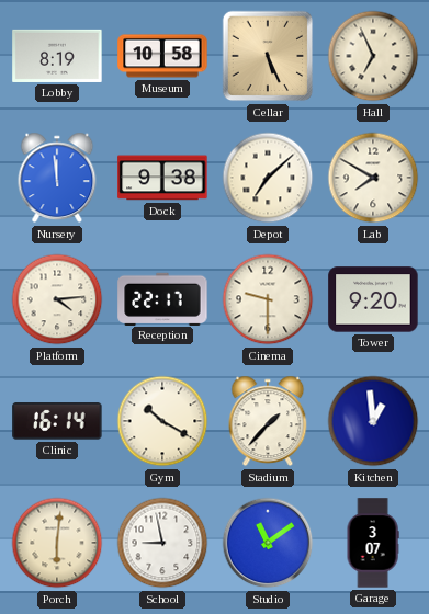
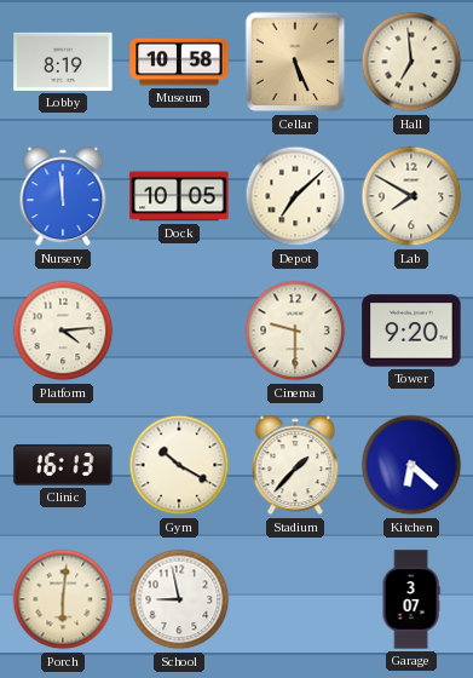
Hall: 6:56 -> 6:59 (411, 62)
Dock: 9:38 -> 10:05 (179, 196)
Reception: 22:17 -> none (162, 298)
Clinic: 16:14 -> 16:13 (63, 465)
Kitchen: 12:59 -> 6:22 (411, 465)
Studio: 11:09 -> none (268, 543)
